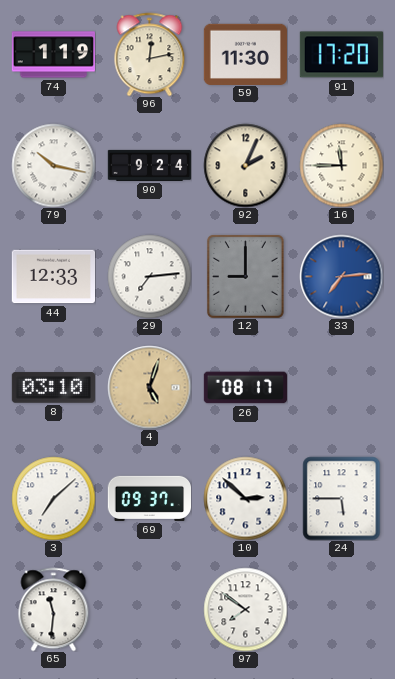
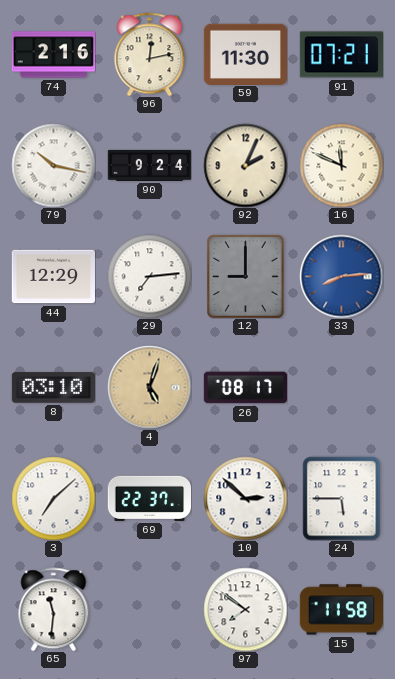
74: 1:19 -> 2:16 (53, 55)
91: 17:20 -> 07:21 (341, 55)
16: 11:45 -> 11:49 (341, 165)
44: 12:33 -> 12:29 (53, 277)
33: 7:14 -> 8:14 (341, 276)
69: 09:37 -> 22:37 (149, 498)
15: none -> 11:58 (341, 610)
